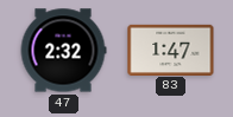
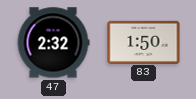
83: 1:47 -> 1:50 (144, 42)
